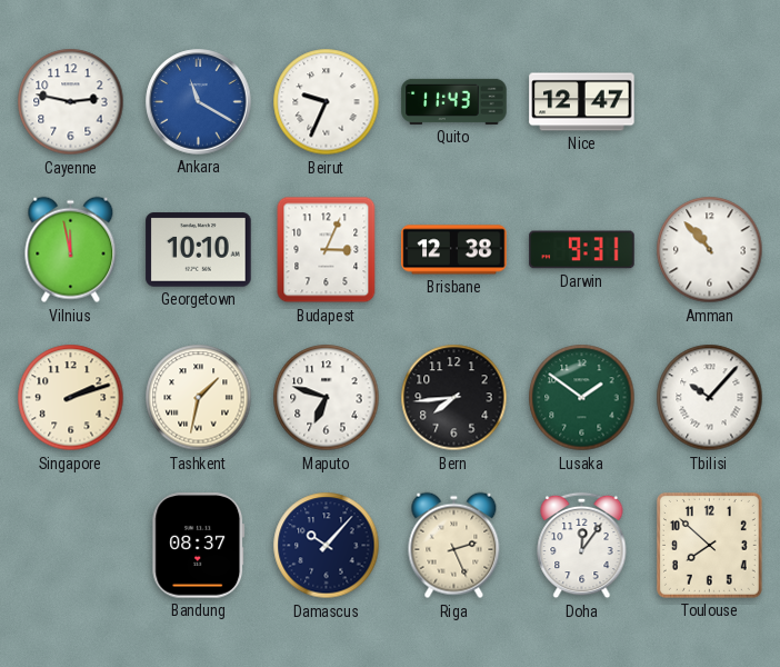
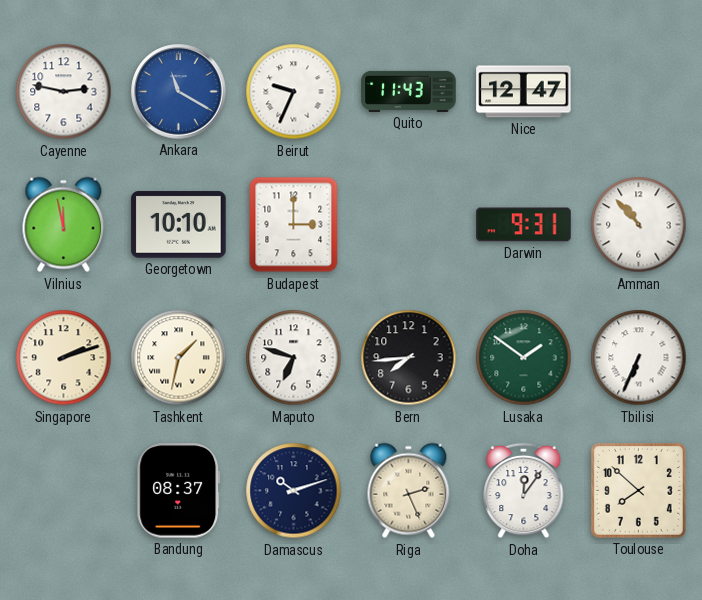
Budapest: 3:04 -> 3:00 (294, 225)
Brisbane: 12:38 -> none (454, 250)
Tbilisi: 10:07 -> 6:34 (639, 358)
Damascus: 10:07 -> 10:12 (294, 491)
